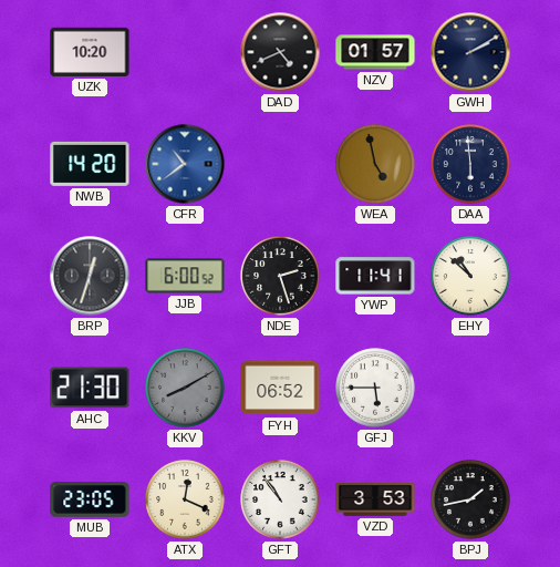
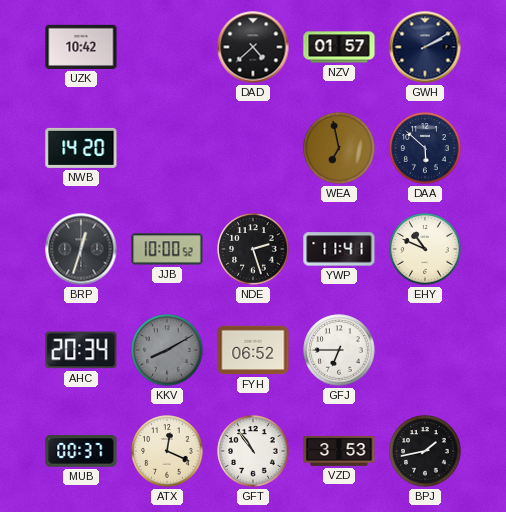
UZK: 10:20 -> 10:42 (81, 47)
DAD: 4:41 -> 4:38 (253, 47)
CFR: 10:39 -> none (185, 164)
WEA: 4:58 -> 6:58 (339, 148)
DAA: 5:59 -> 5:52 (425, 148)
JJB: 6:00 -> 10:00 (167, 249)
EHY: 10:52 -> 10:49 (425, 249)
AHC: 21:30 -> 20:34 (81, 350)
GFJ: 5:45 -> 6:45 (339, 350)
MUB: 23:05 -> 00:37 (81, 451)
